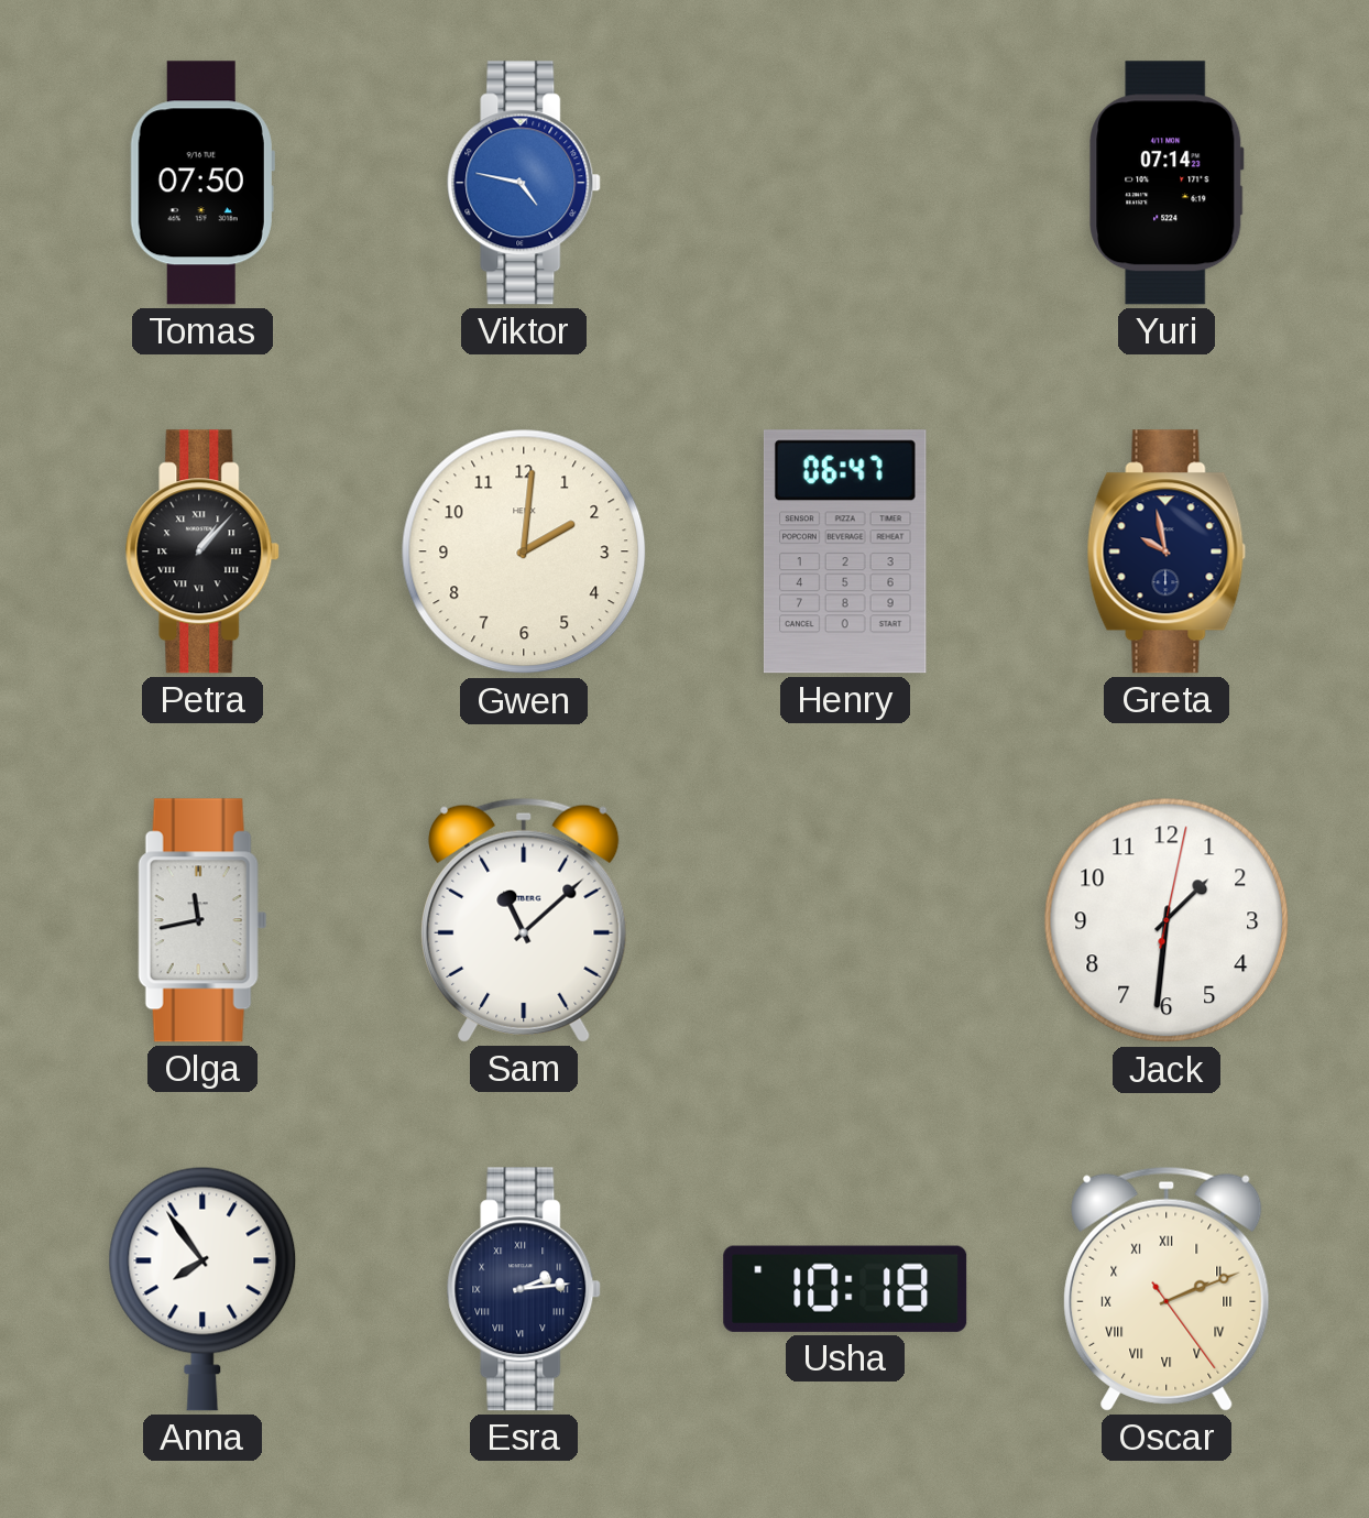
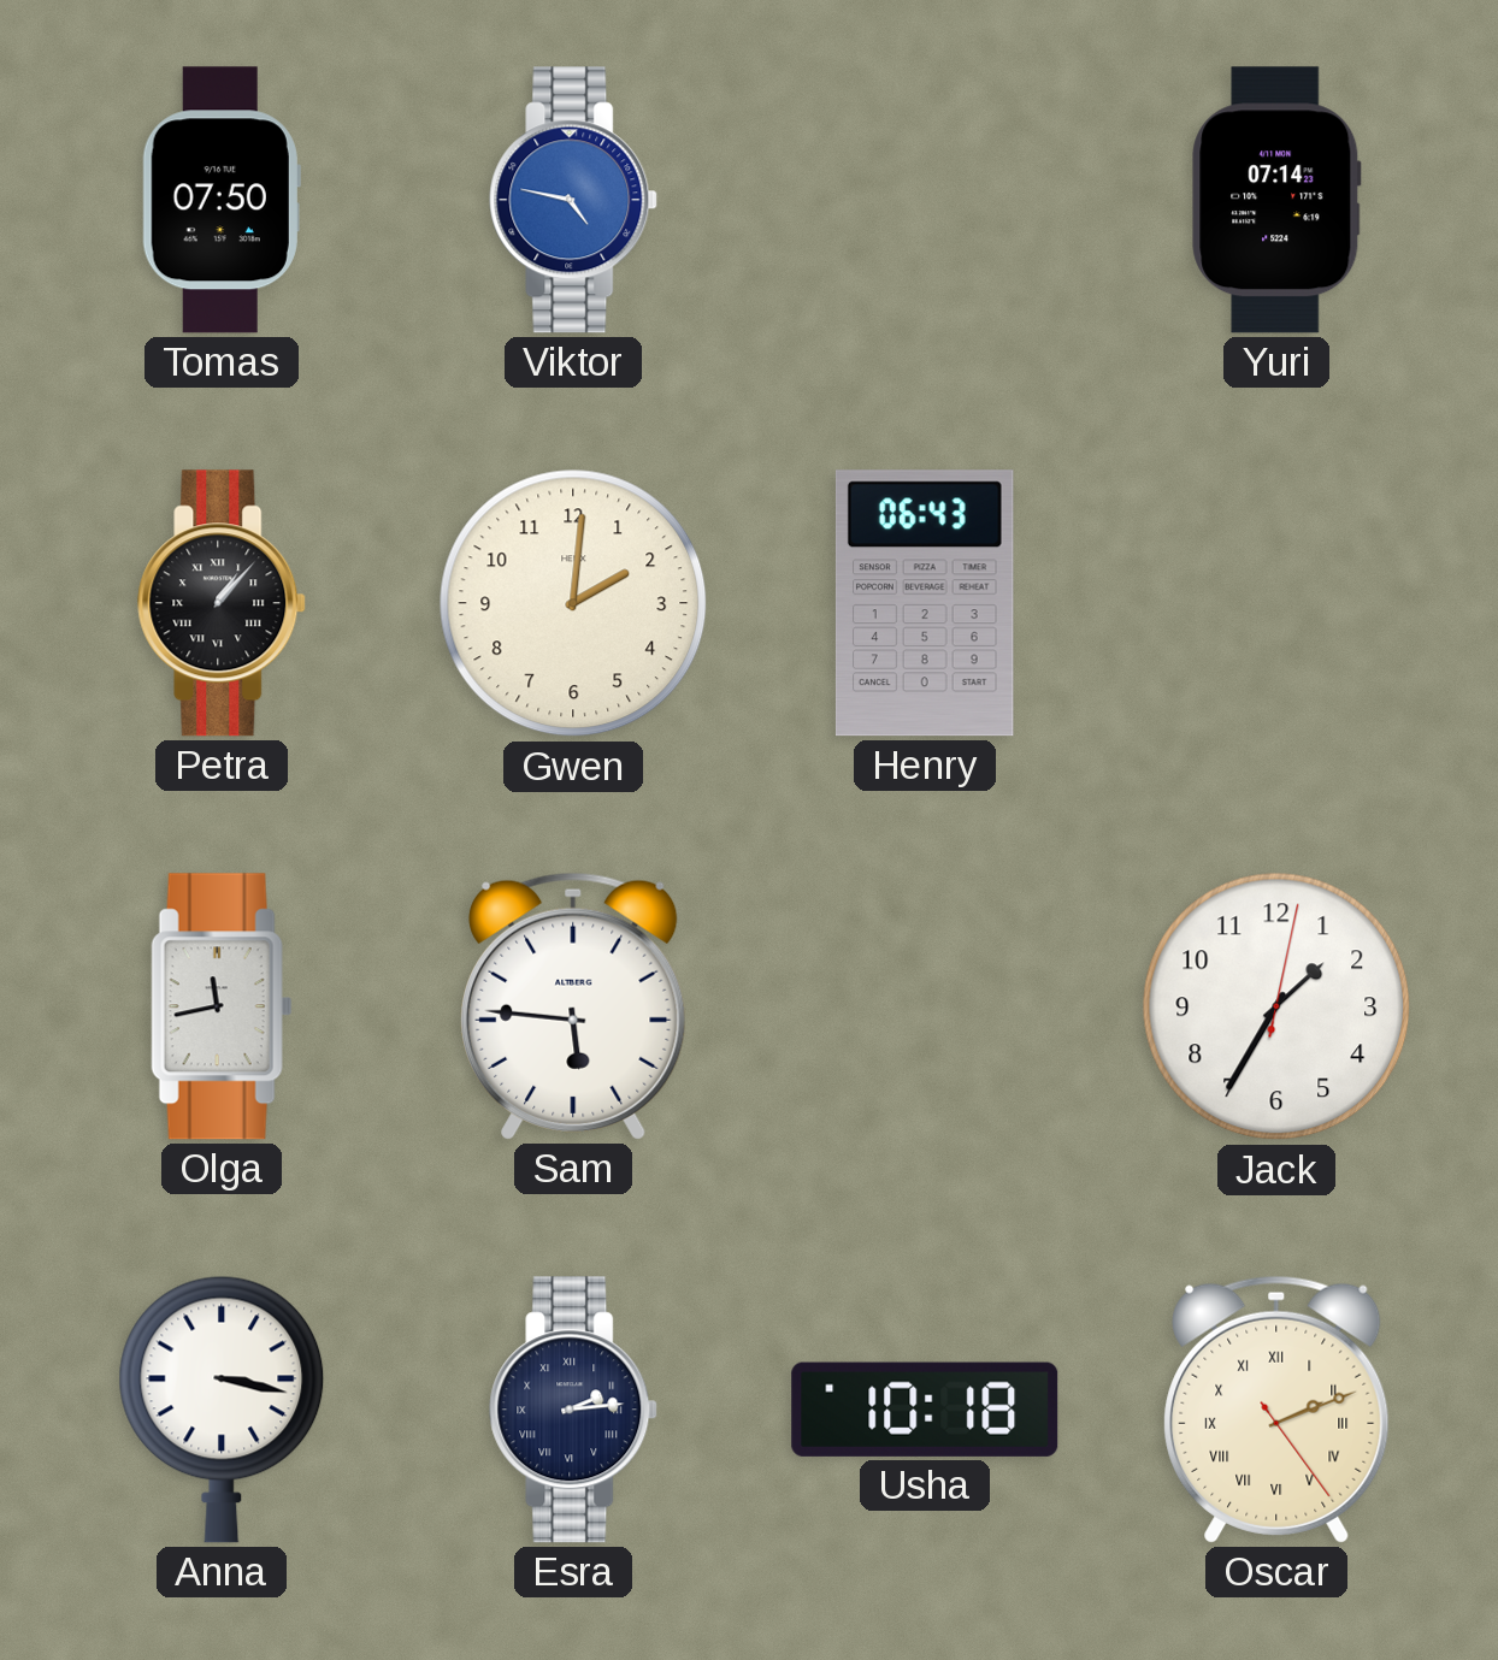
Henry: 06:47 -> 06:43 (925, 603)
Greta: 9:58 -> none (1167, 551)
Sam: 11:08 -> 5:46 (573, 1006)
Jack: 1:31 -> 1:35 (1276, 1006)
Anna: 7:54 -> 3:17 (222, 1410)
